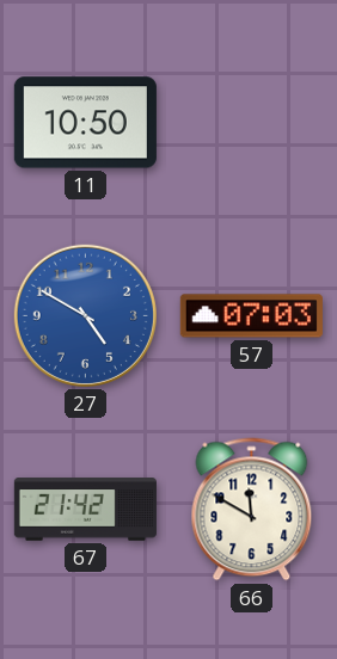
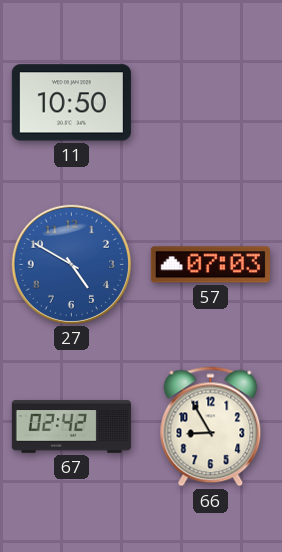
67: 21:42 -> 02:42 (71, 427)
66: 11:50 -> 8:55 (211, 427)
